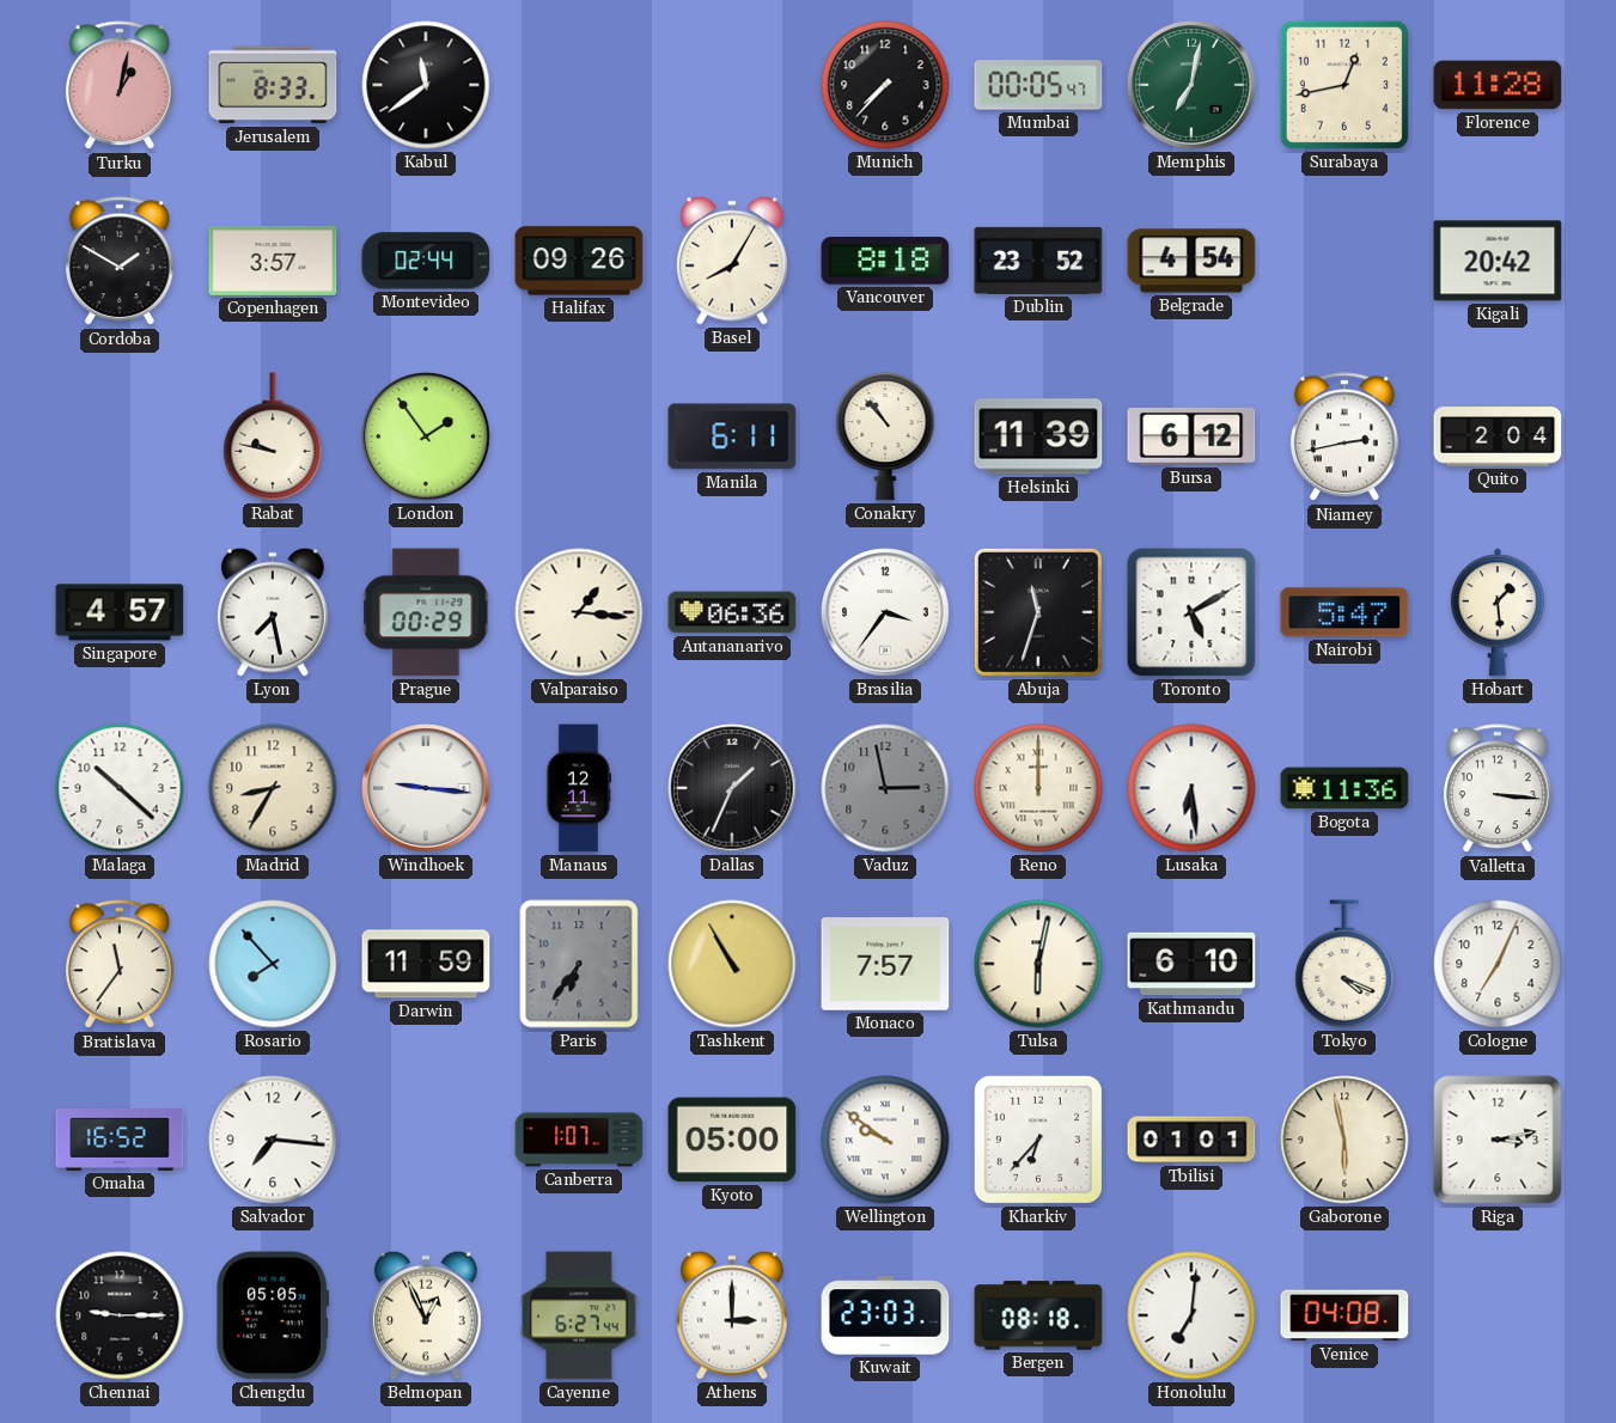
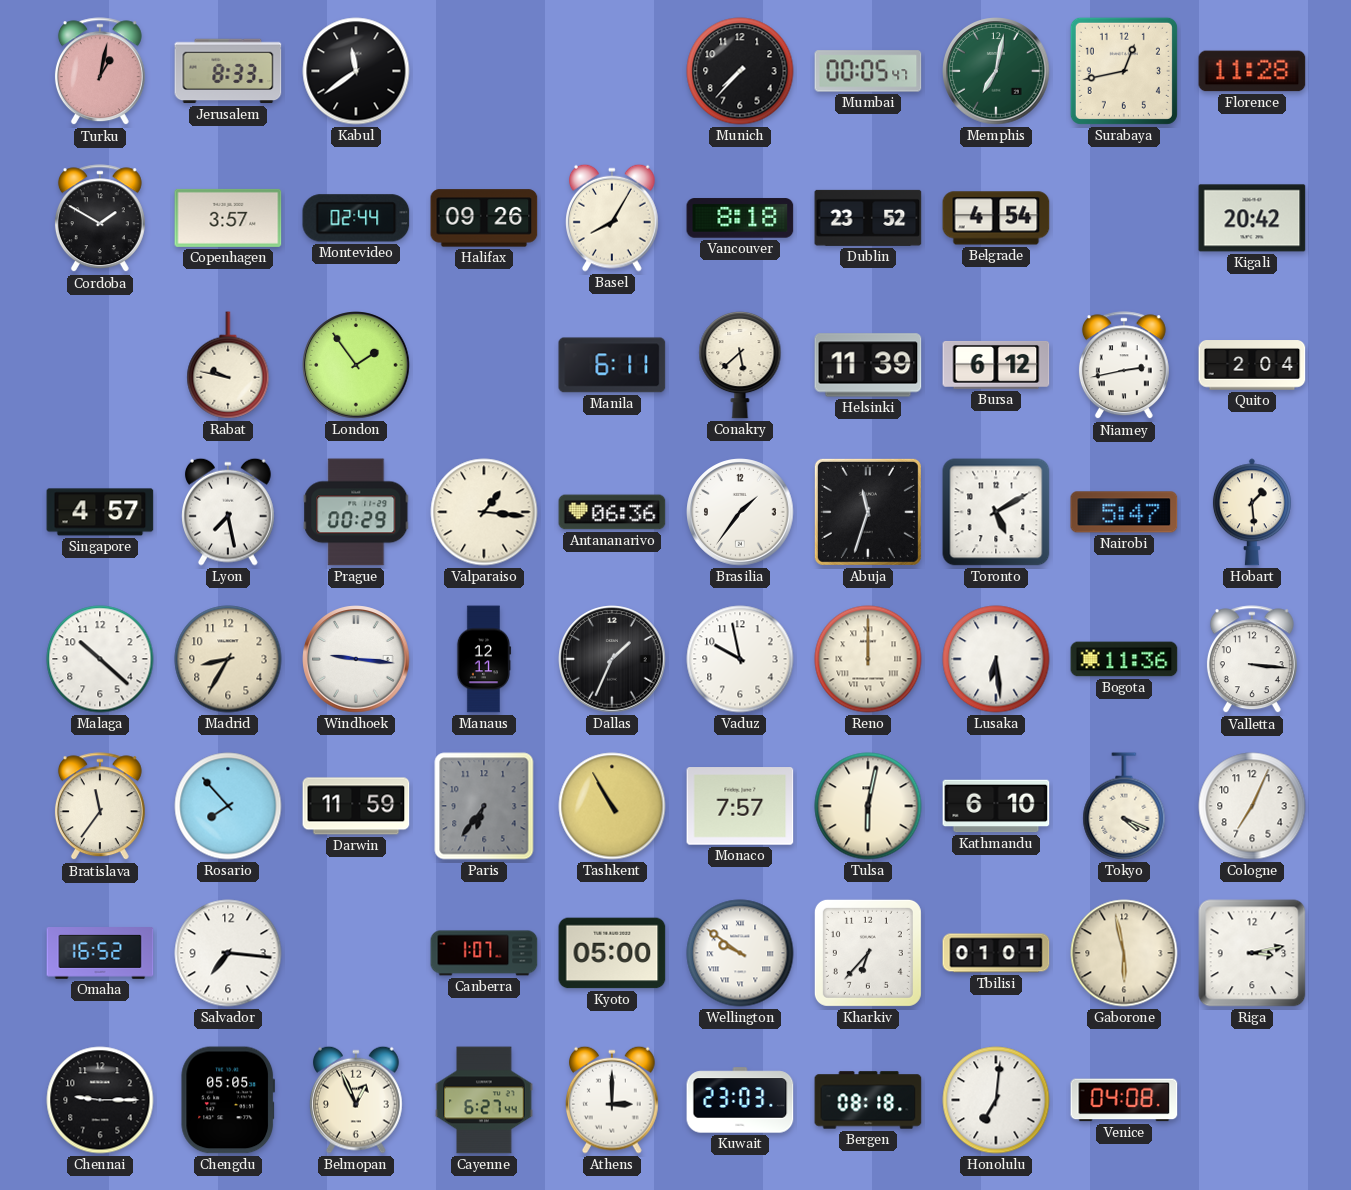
Conakry: 10:53 -> 5:38 (740, 365)
Brasilia: 3:36 -> 1:36 (740, 512)
Vaduz: 2:58 -> 9:58 (740, 659)
Vaduz dial: grey -> white (740, 659)
